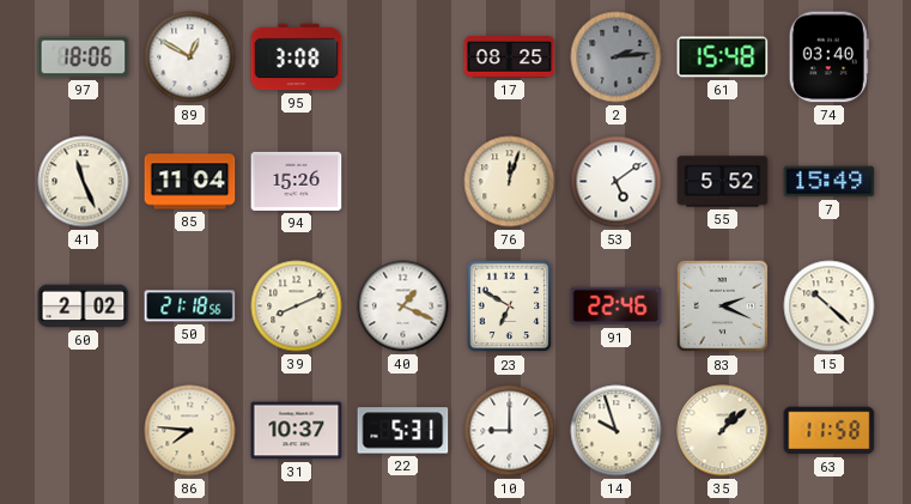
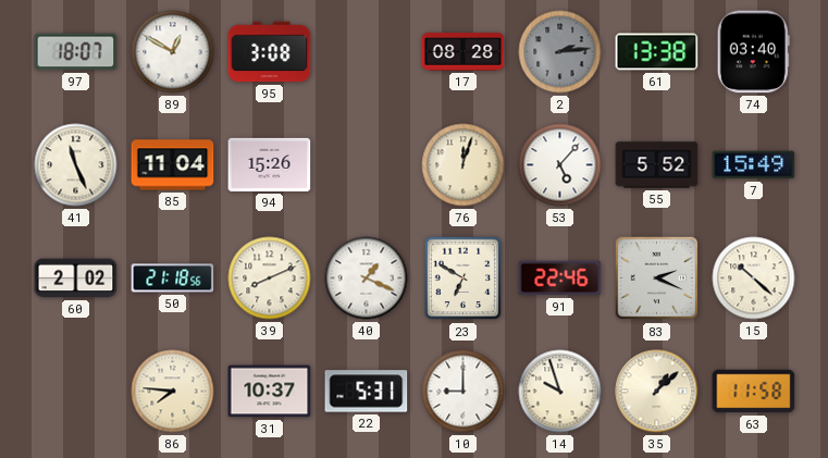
97: 18:06 -> 18:07 (76, 52)
17: 08:25 -> 08:28 (464, 52)
61: 15:48 -> 13:38 (657, 52)
53: 5:09 -> 5:07 (560, 165)
